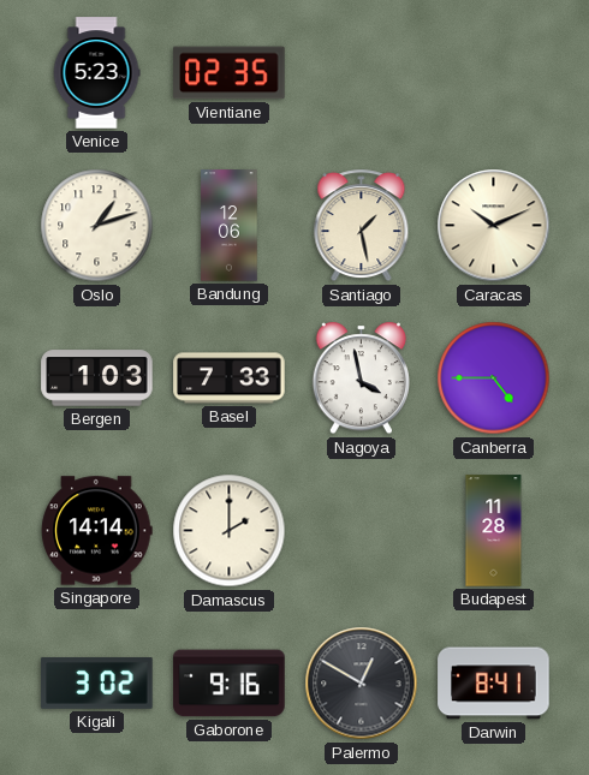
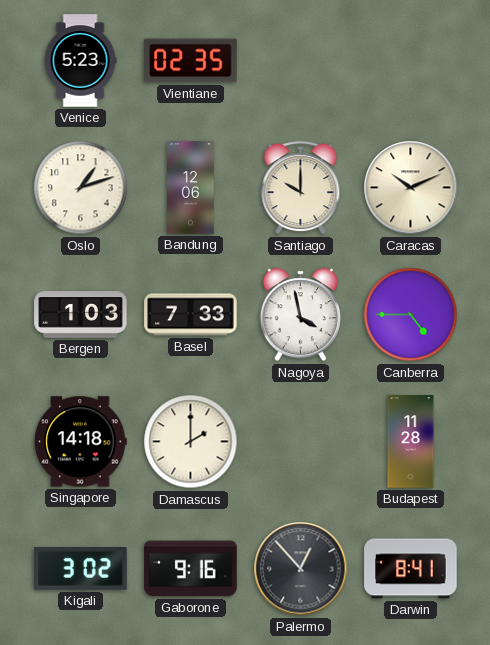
Santiago: 1:28 -> 10:00 (301, 188)
Singapore: 14:14 -> 14:18 (81, 442)
Palermo: 12:50 -> 12:53 (301, 569)
